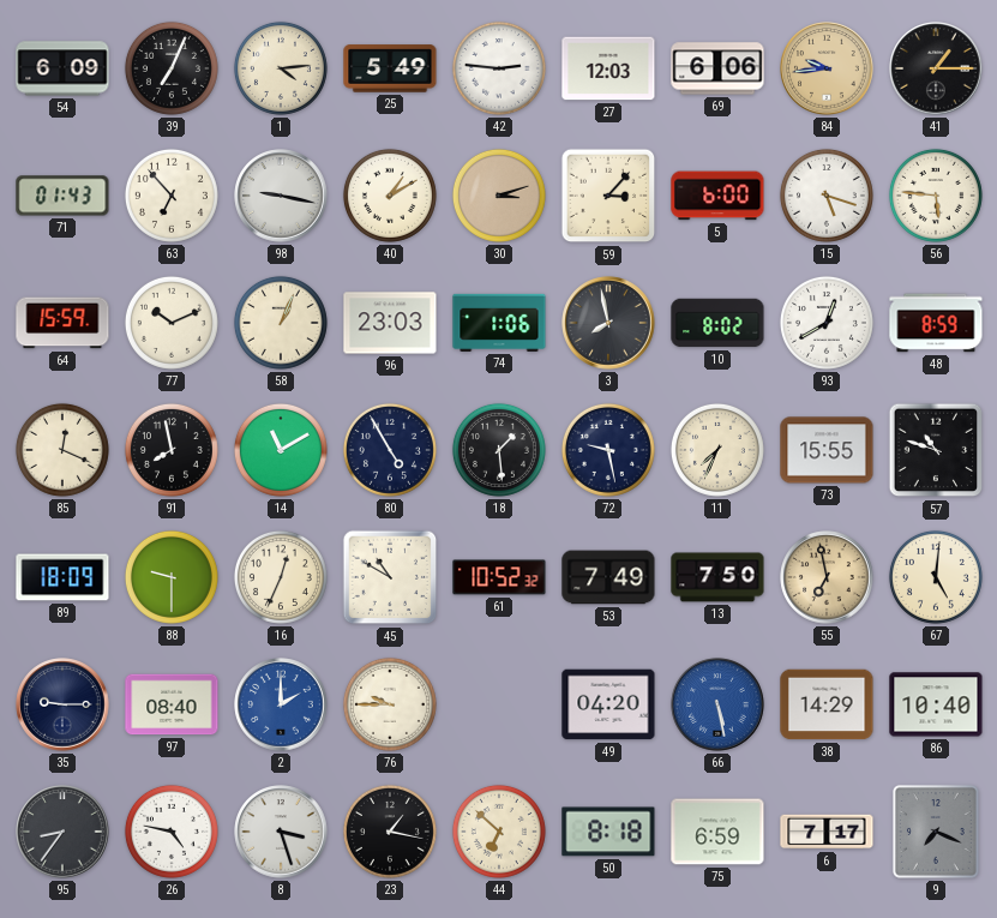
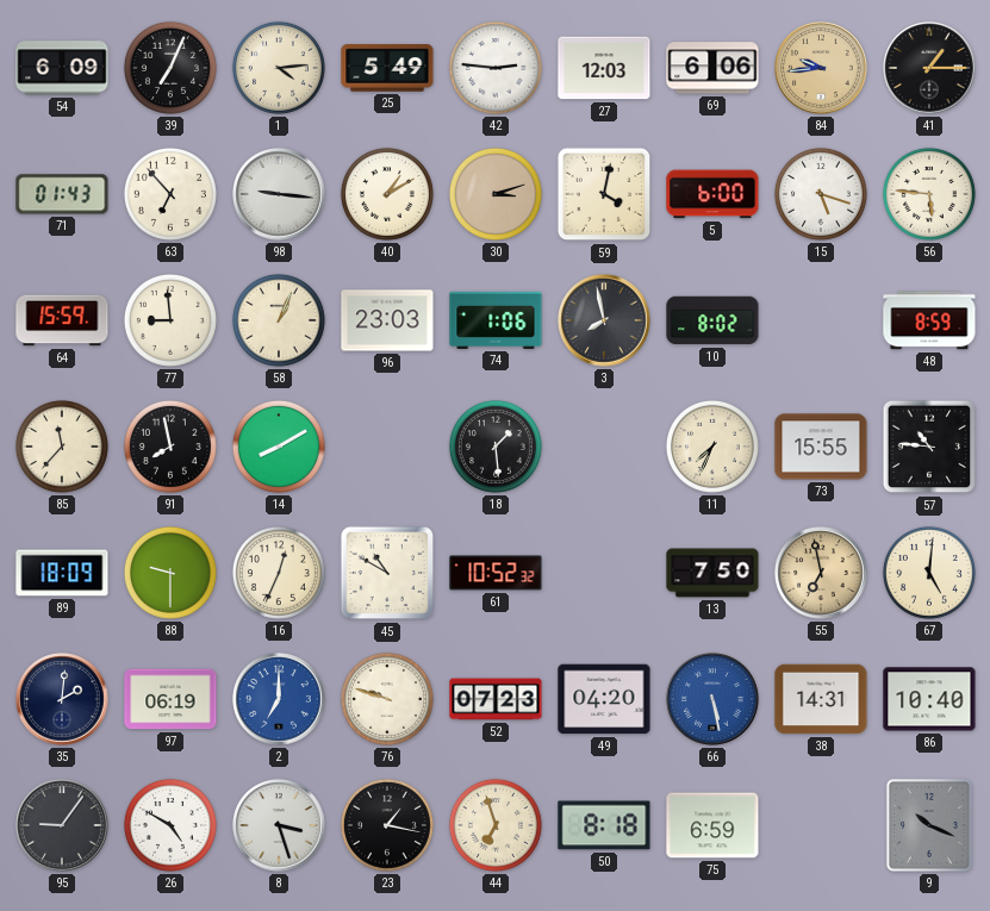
98: 9:17 -> 9:16 (279, 194)
59: 3:07 -> 4:02 (604, 194)
77: 10:11 -> 8:59 (170, 320)
93: 12:40 -> none (827, 323)
85: 12:19 -> 11:37 (62, 447)
14: 11:10 -> 8:10 (279, 447)
80: 4:55 -> none (390, 450)
72: 9:28 -> none (608, 450)
57: 10:48 -> 10:46 (929, 447)
53: 7:49 -> none (608, 577)
35: 9:15 -> 2:01 (62, 699)
97: 08:40 -> 06:19 (170, 699)
2: 2:00 -> 7:00 (279, 699)
76: 9:45 -> 9:48 (387, 699)
52: none -> 07:23 (496, 699)
38: 14:29 -> 14:31 (821, 699)
95: 8:36 -> 9:06 (62, 825)
26: 4:47 -> 4:50 (170, 825)
44: 6:52 -> 6:57 (496, 825)
6: 7:17 -> none (827, 832)
9: 7:19 -> 10:19 (929, 825)
